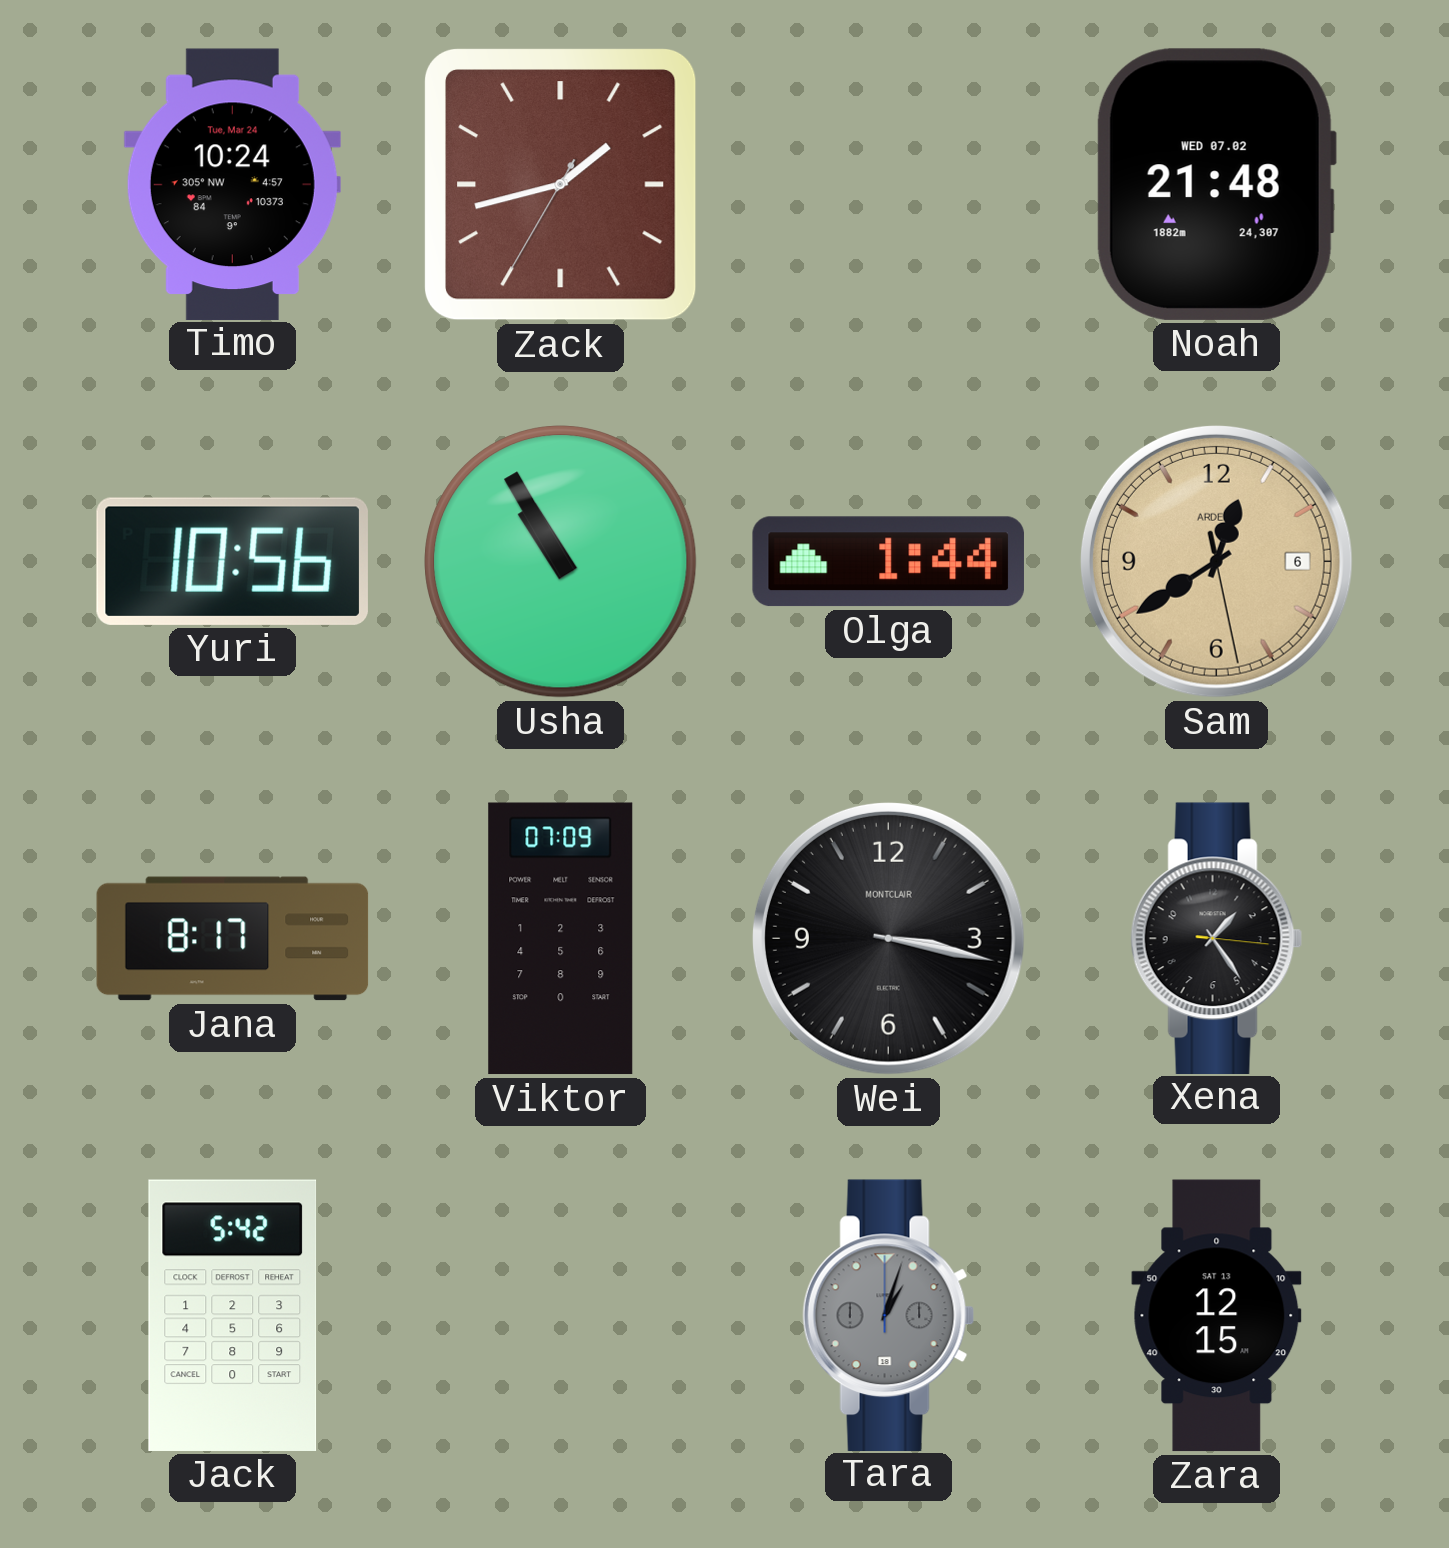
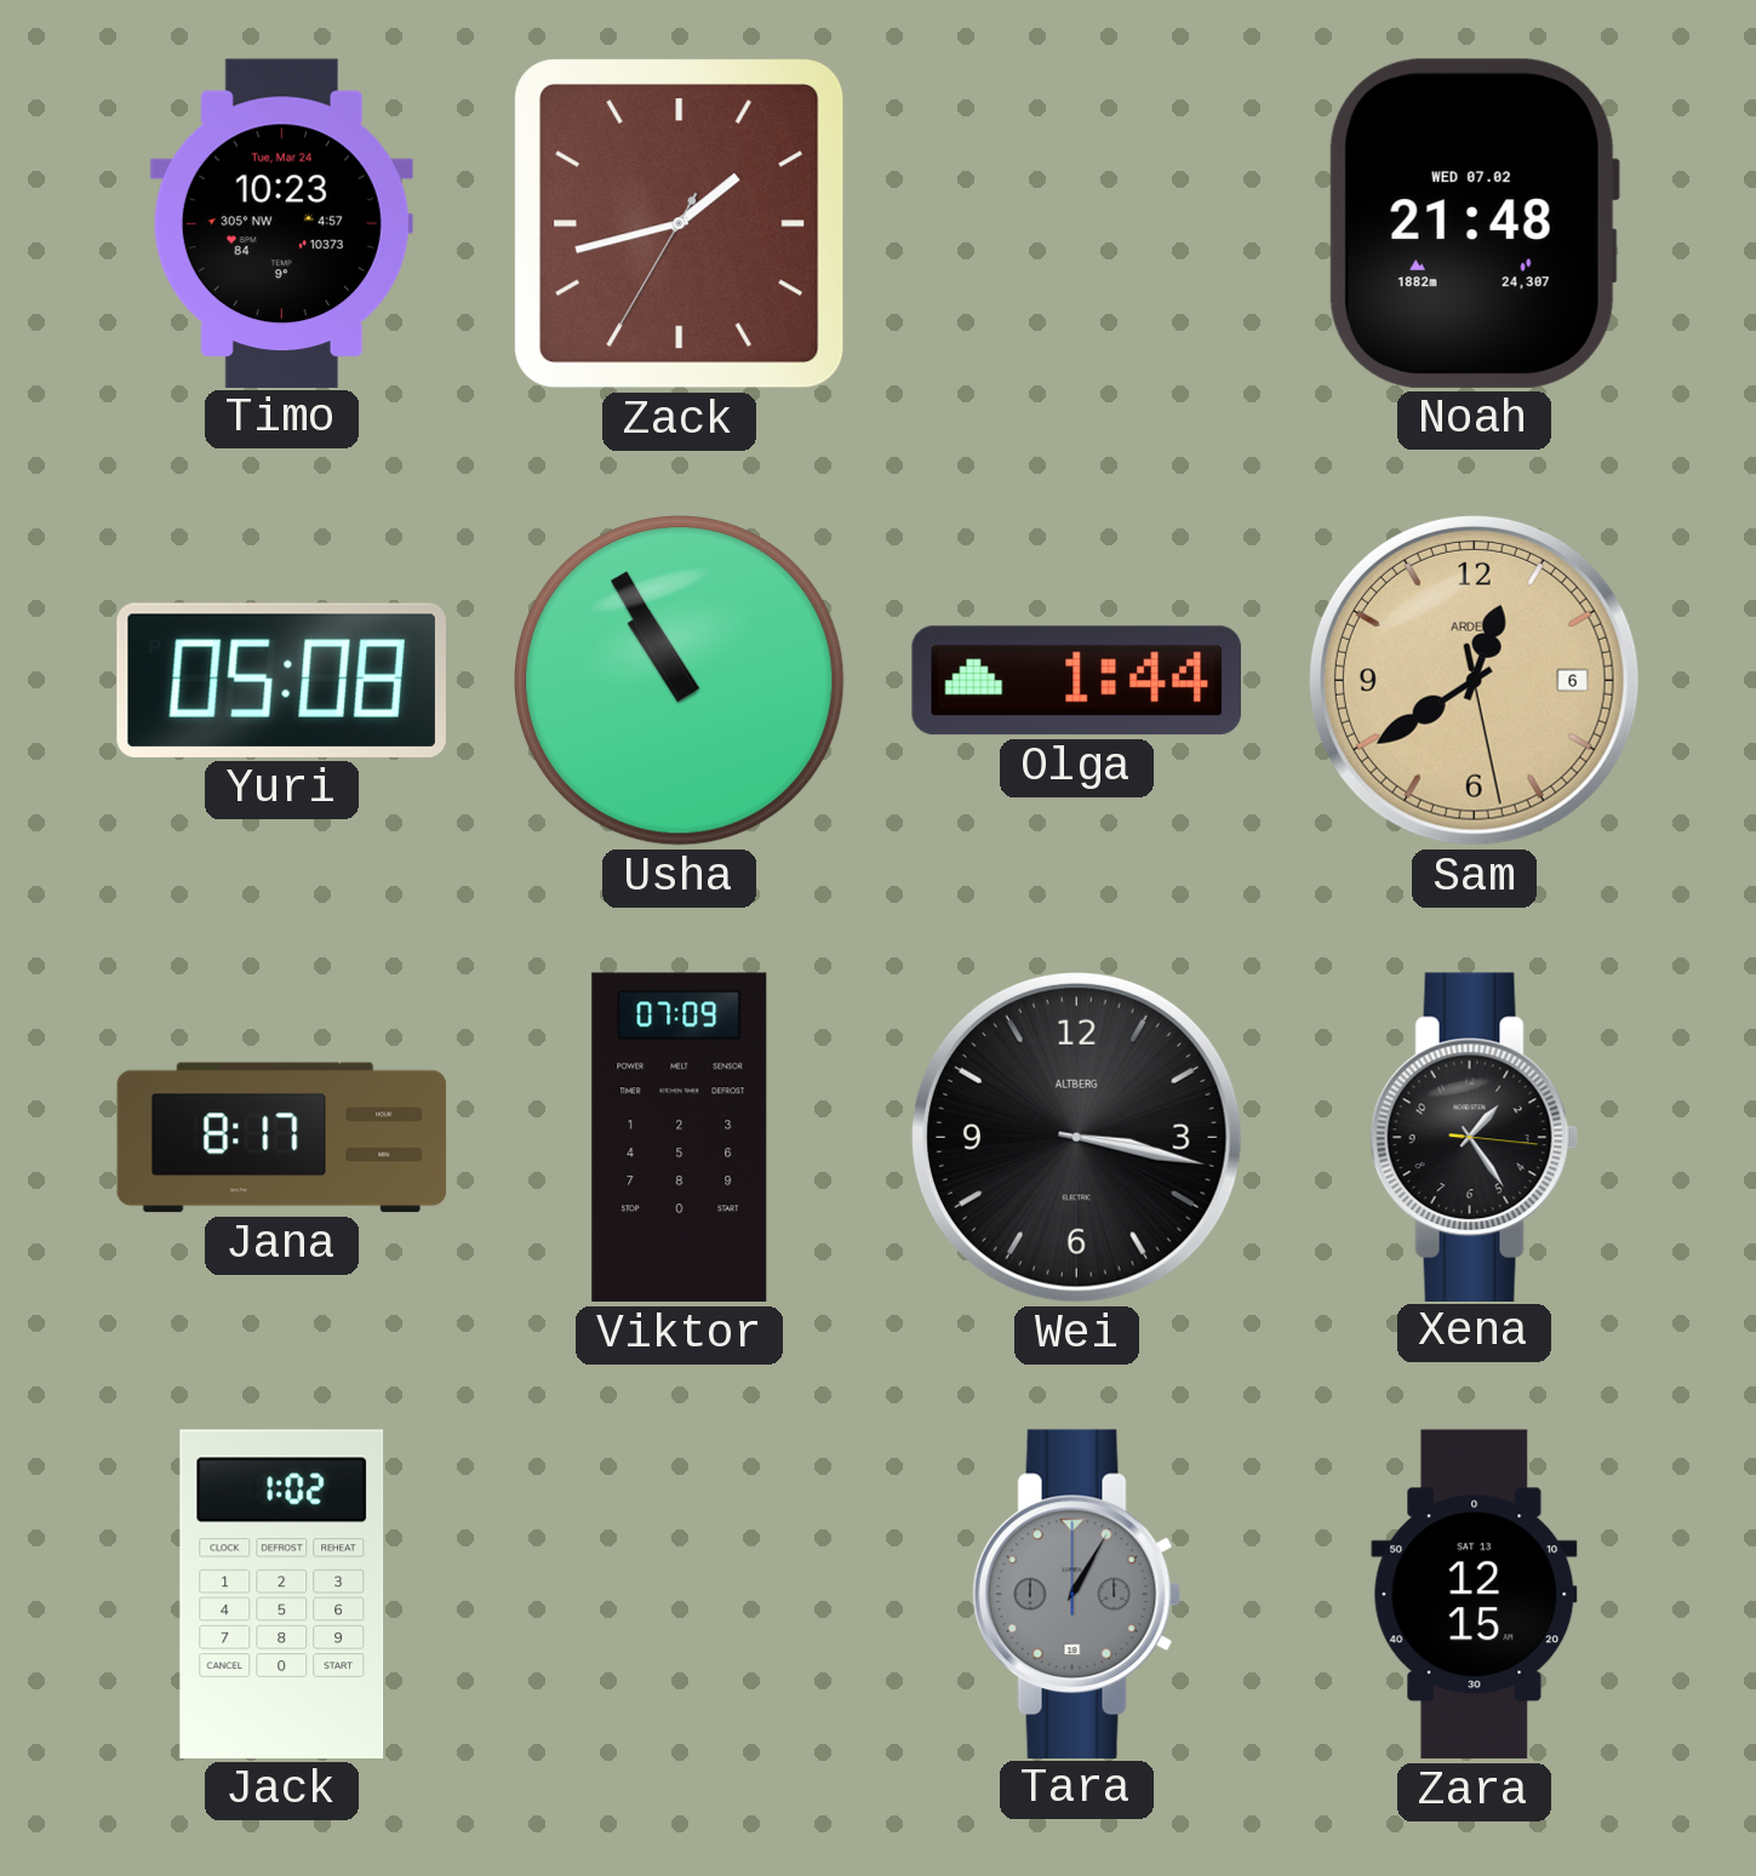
Timo: 10:24 -> 10:23 (281, 223)
Yuri: 10:56 -> 05:08 (281, 680)
Wei brand: MONTCLAIR -> ALTBERG (1076, 1137)
Jack: 5:42 -> 1:02 (282, 1594)
Tara: 1:03 -> 1:05 (1077, 1594)
